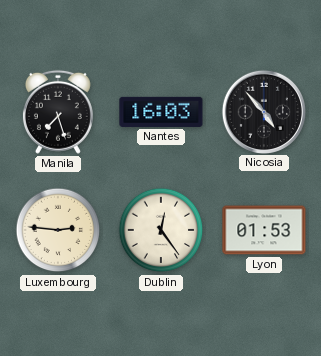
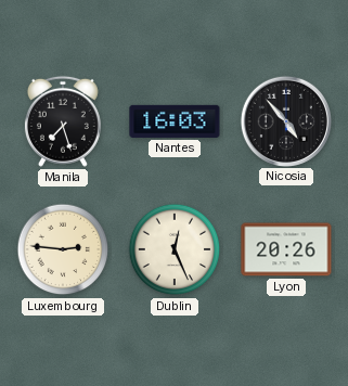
Dublin: 12:24 -> 12:26 (175, 249)
Lyon: 01:53 -> 20:26 (286, 249)
